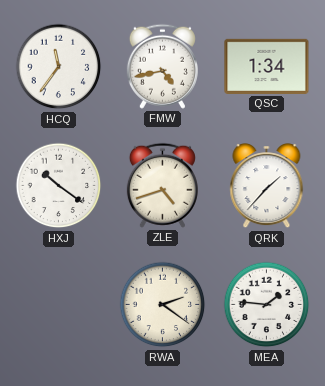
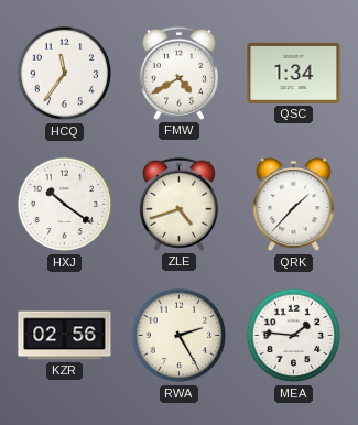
FMW: 4:43 -> 4:40 (178, 73)
KZR: none -> 02:56 (65, 336)
RWA: 2:21 -> 2:25 (180, 336)
